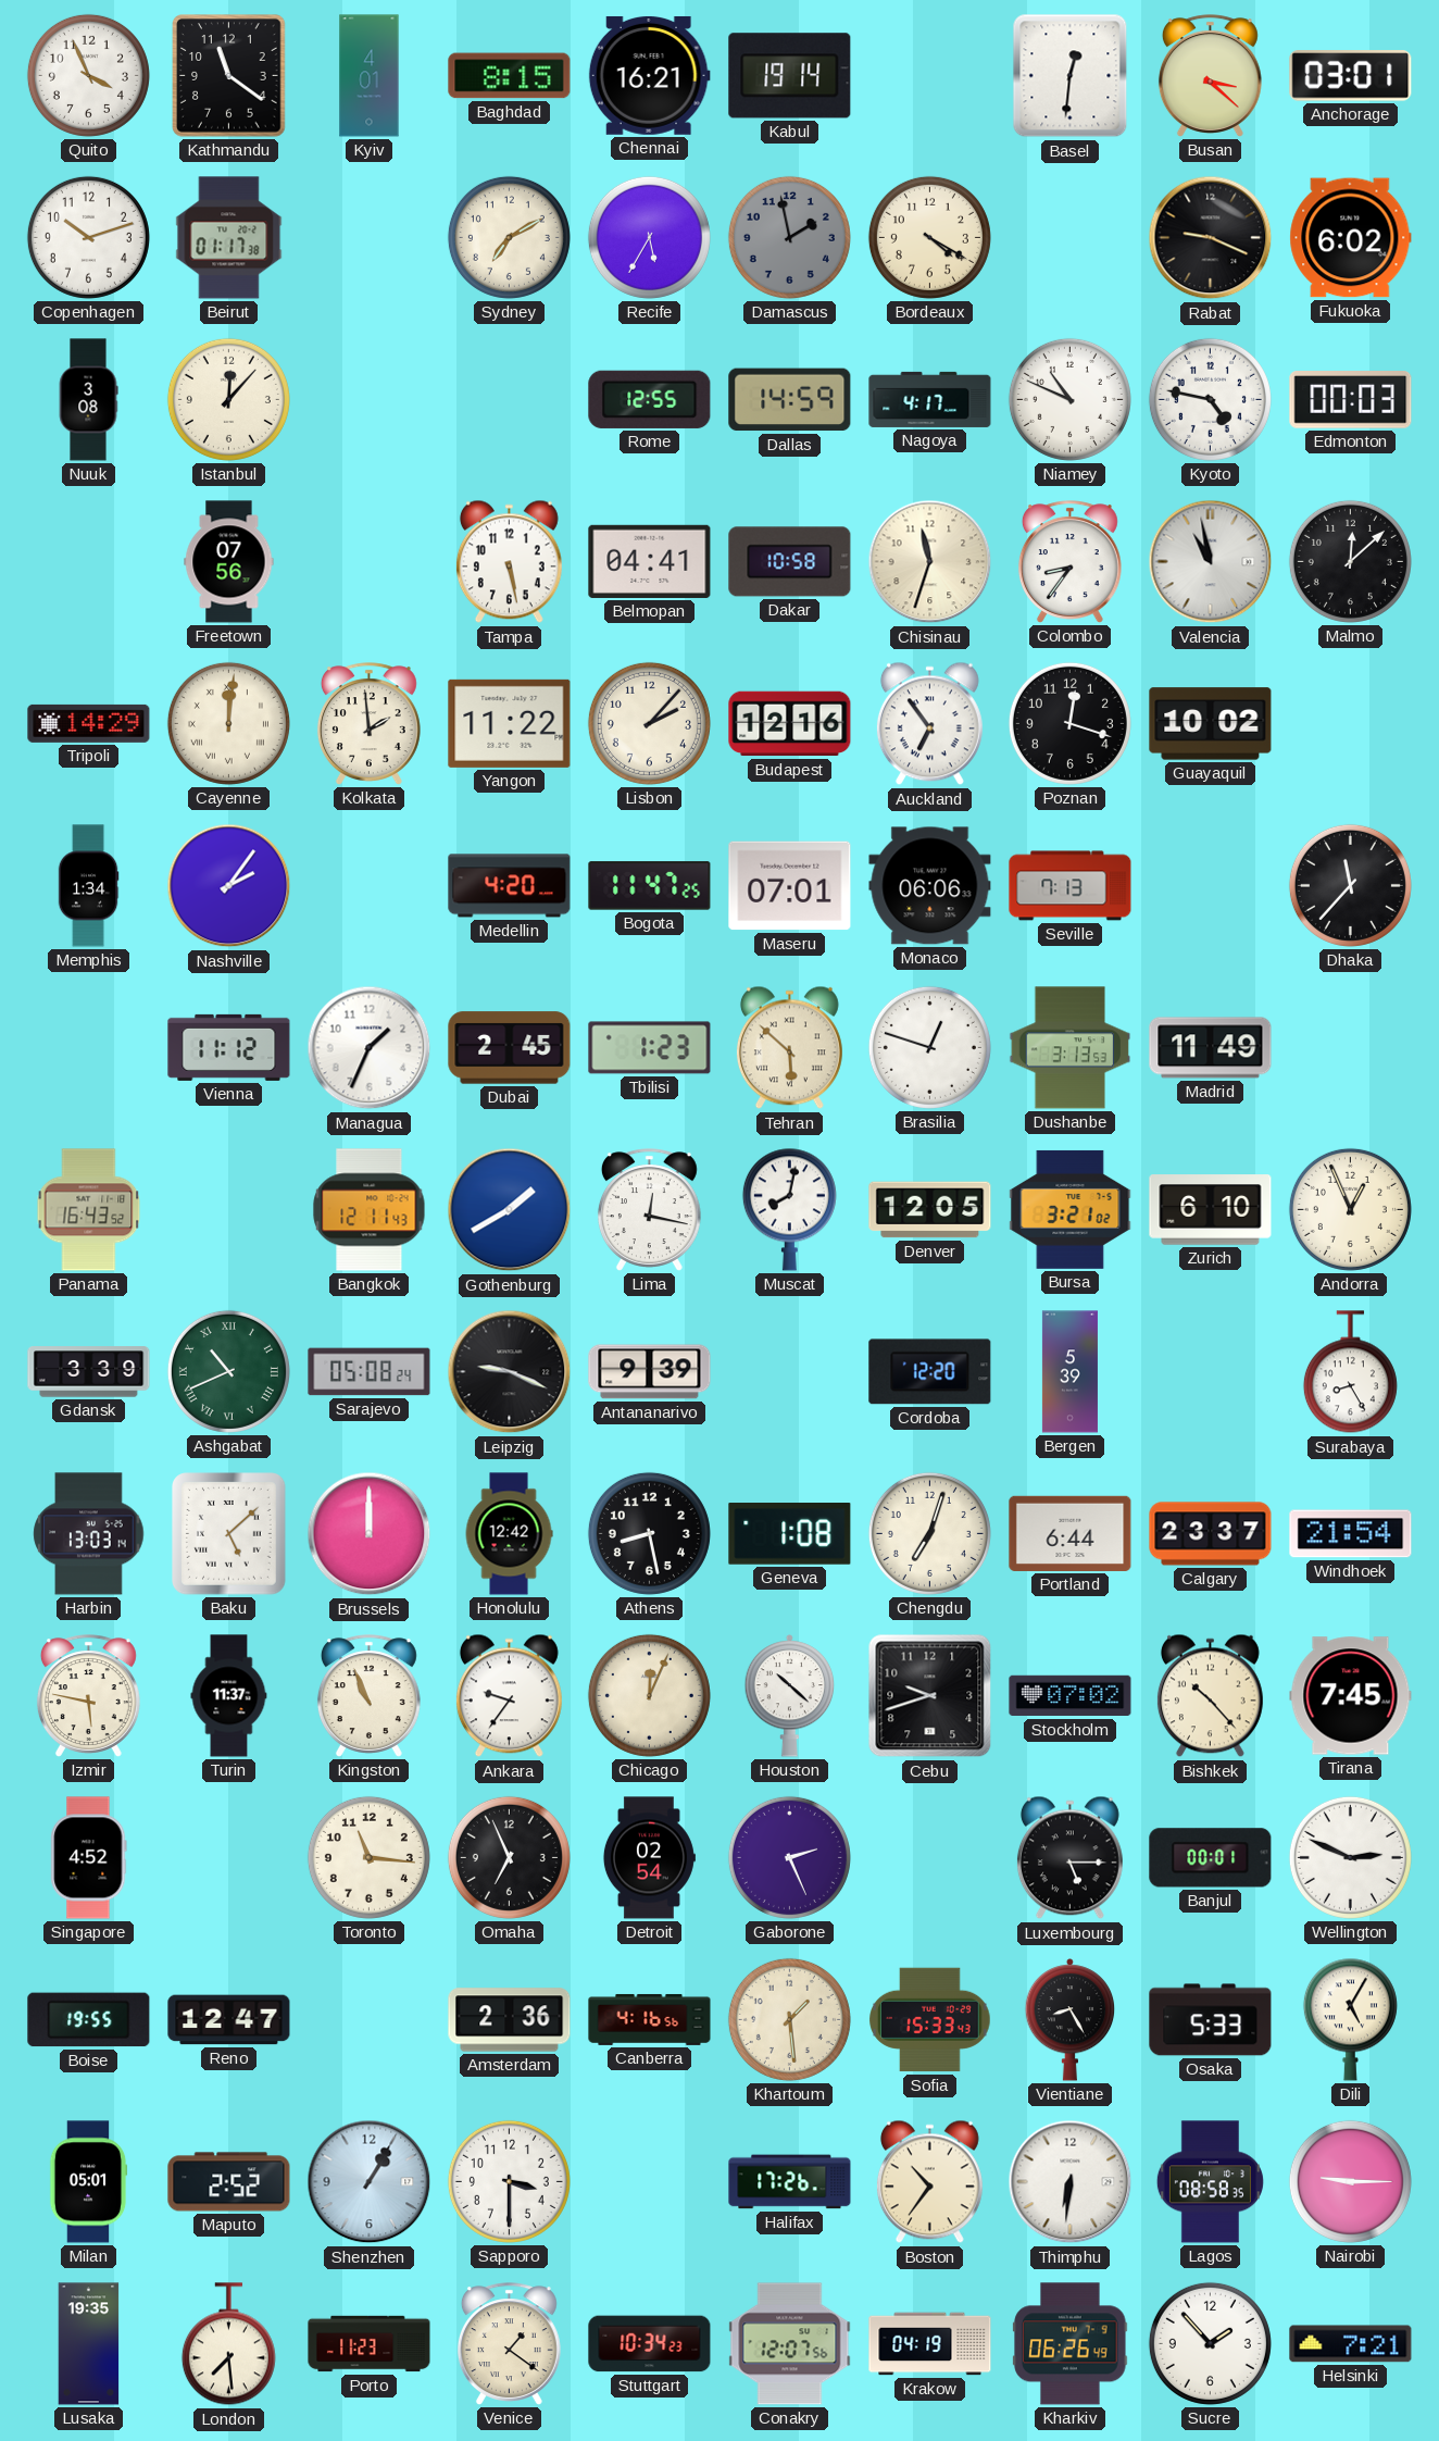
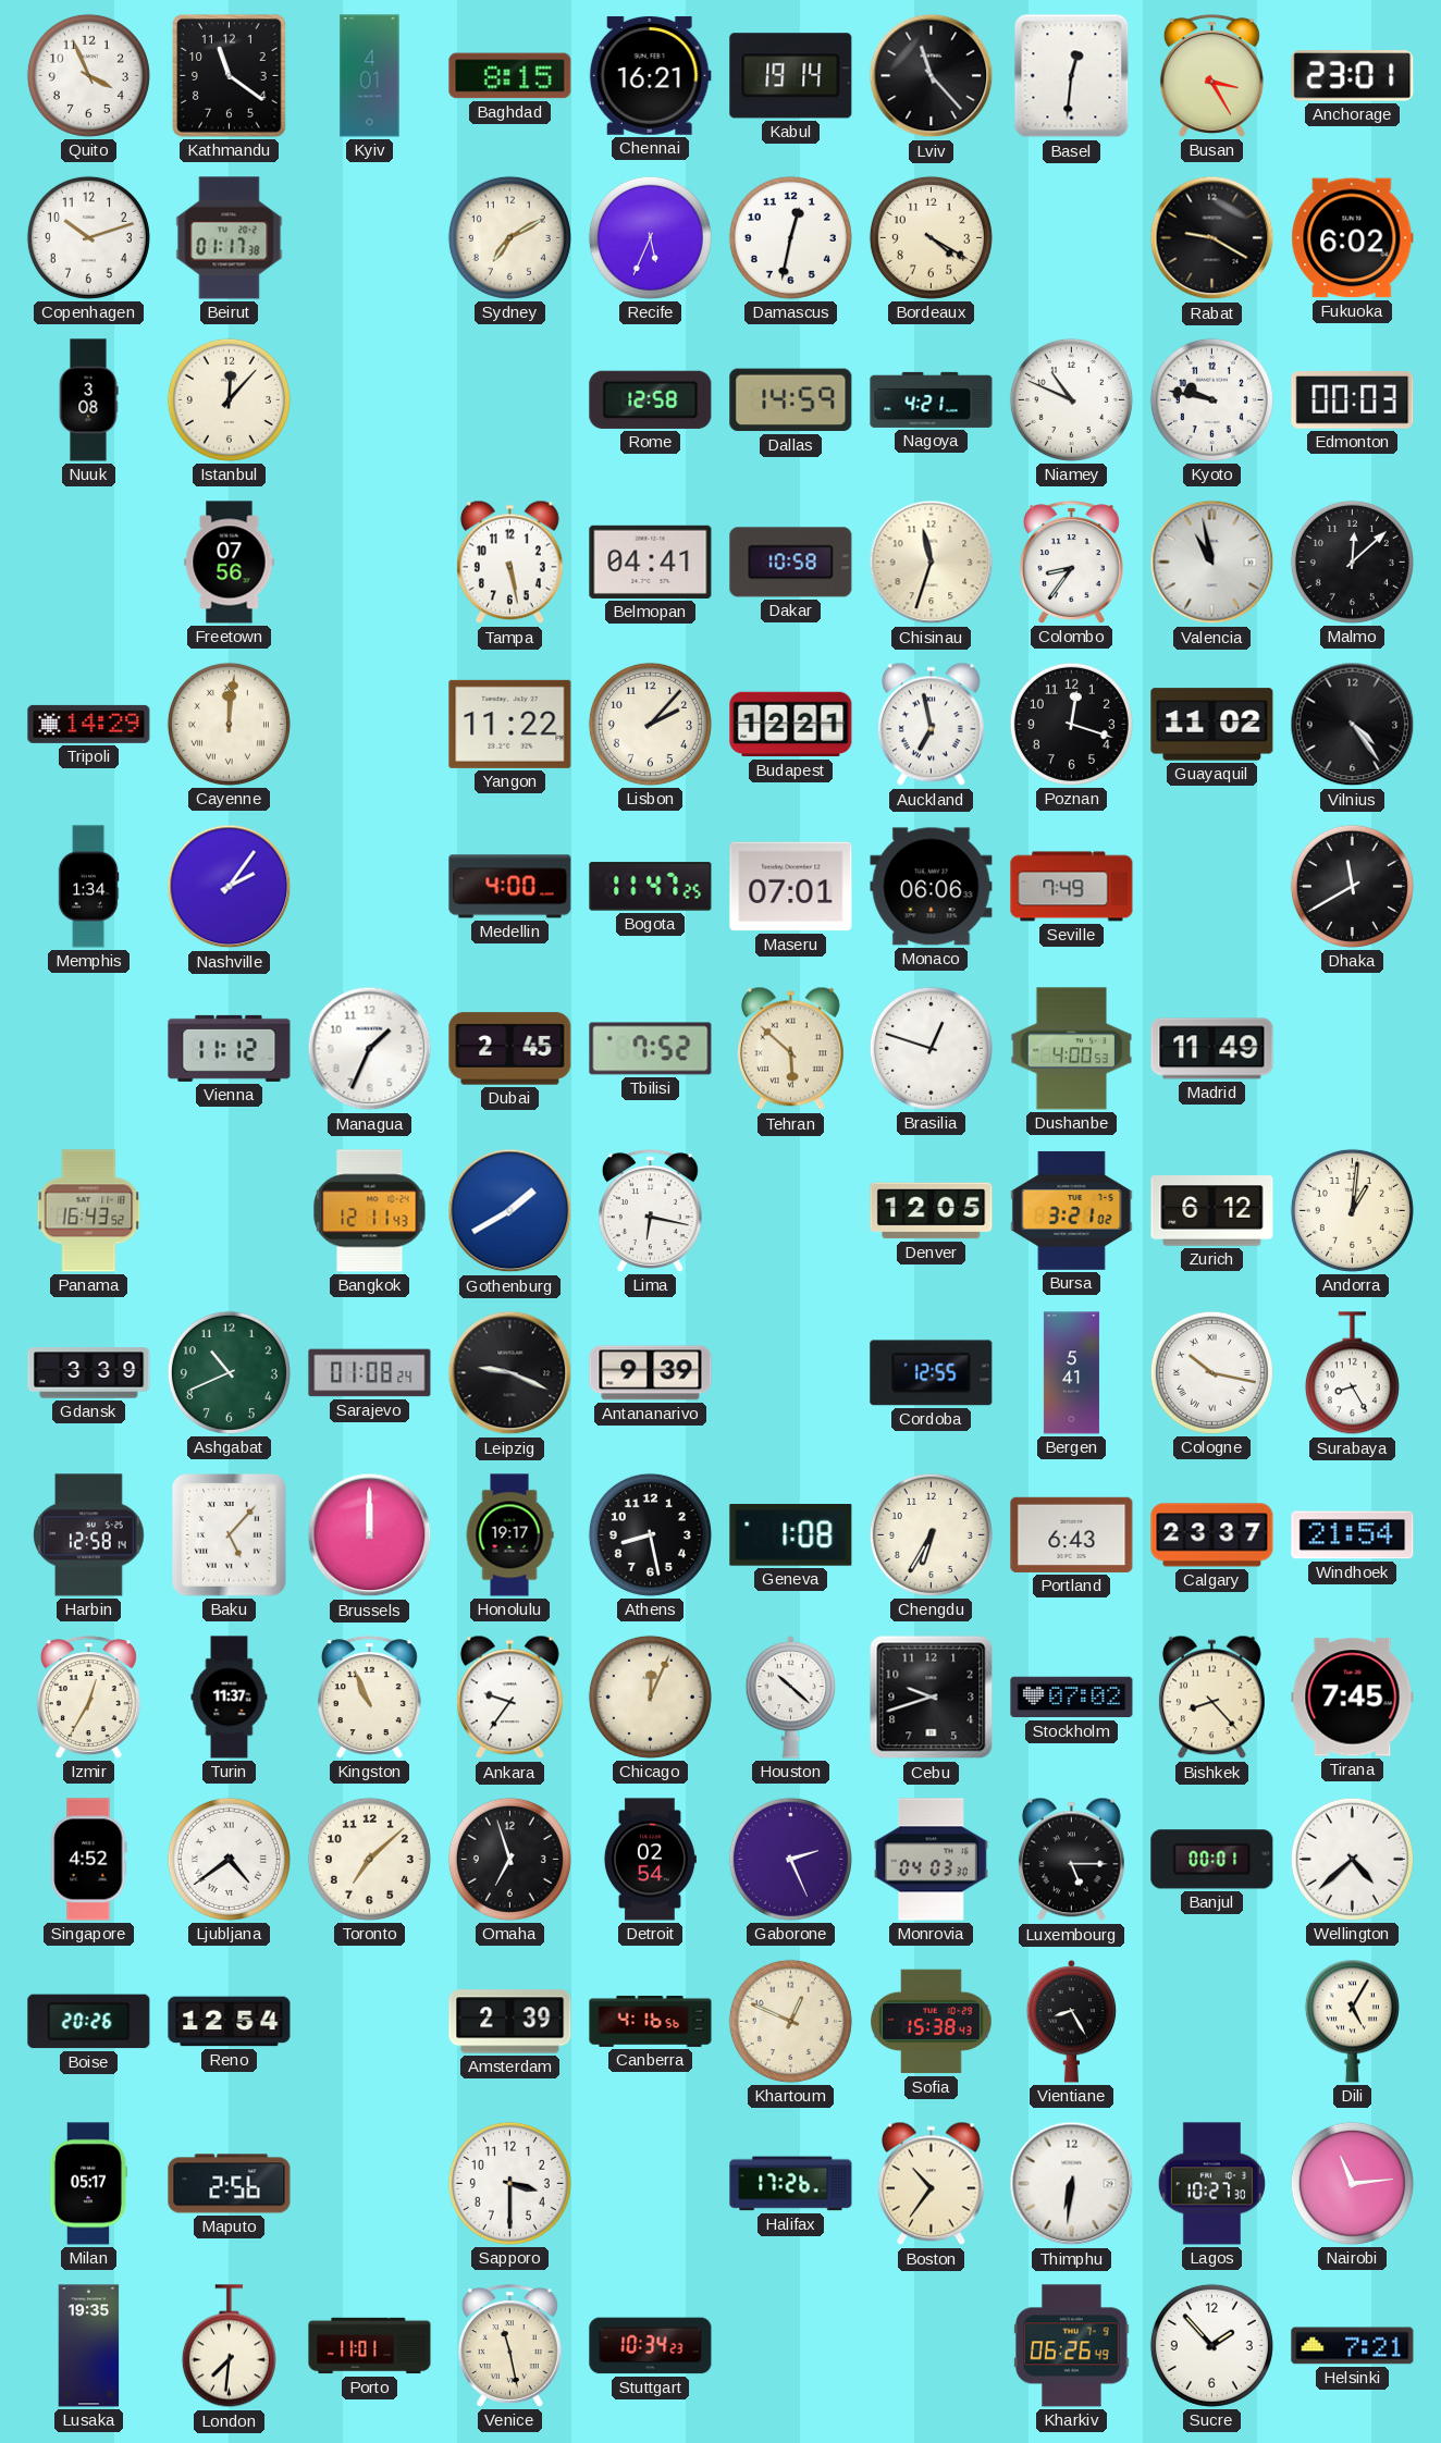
Lviv: none -> 11:23 (932, 76)
Busan: 3:22 -> 3:25 (1211, 76)
Anchorage: 03:01 -> 23:01 (1353, 76)
Recife: 5:35 -> 5:34 (650, 237)
Damascus: 1:58 -> 12:32 (790, 237)
Damascus dial: grey -> white (790, 237)
Rabat: 9:19 -> 9:20 (1212, 238)
Rome: 12:55 -> 12:58 (651, 399)
Nagoya: 4:17 -> 4:21 (932, 399)
Kyoto: 4:47 -> 9:47 (1211, 399)
Kolkata: 1:59 -> none (368, 724)
Budapest: 12:16 -> 12:21 (791, 725)
Auckland: 6:54 -> 6:58 (931, 725)
Guayaquil: 10:02 -> 11:02 (1212, 725)
Vilnius: none -> 4:24 (1353, 725)
Medellin: 4:20 -> 4:00 (510, 887)
Seville: 7:13 -> 7:49 (1072, 887)
Dhaka: 11:37 -> 11:40 (1352, 886)
Tbilisi: 1:23 -> 7:52 (651, 1049)
Dushanbe: 3:13 -> 4:00 (1072, 1049)
Lima: 12:17 -> 6:17 (650, 1211)
Muscat: 8:02 -> none (789, 1209)
Zurich: 6:10 -> 6:12 (1212, 1211)
Andorra: 12:56 -> 1:01 (1352, 1210)
Ashgabat numerals: Roman -> Arabic (229, 1372)
Sarajevo: 05:08 -> 01:08 (370, 1373)
Cordoba: 12:20 -> 12:55 (932, 1373)
Bergen: 5:39 -> 5:41 (1071, 1373)
Cologne: none -> 10:17 (1211, 1372)
Harbin: 13:03 -> 12:58 (89, 1535)
Baku: 5:08 -> 5:07 (230, 1535)
Honolulu: 12:42 -> 19:17 (509, 1535)
Chengdu: 7:03 -> 6:35 (931, 1534)
Portland: 6:44 -> 6:43 (1072, 1534)
Izmir: 5:47 -> 12:35 (88, 1698)
Bishkek: 10:23 -> 8:23 (1211, 1698)
Ljubljana: none -> 4:39 (229, 1859)
Toronto: 11:16 -> 7:08 (369, 1859)
Omaha: 6:56 -> 6:57 (509, 1859)
Monrovia: none -> 04:03 (932, 1860)
Wellington: 2:49 -> 4:38 (1352, 1859)
Boise: 19:55 -> 20:26 (89, 2022)
Reno: 12:47 -> 12:54 (230, 2022)
Amsterdam: 2:36 -> 2:39 (510, 2022)
Khartoum: 1:29 -> 12:49 (790, 2021)
Sofia: 15:33 -> 15:38 (932, 2022)
Osaka: 5:33 -> none (1211, 2020)
Milan: 05:01 -> 05:17 (88, 2184)
Maputo: 2:52 -> 2:56 (230, 2184)
Shenzhen: 1:05 -> none (370, 2182)
Lagos: 08:58 -> 10:27 (1211, 2184)
Nairobi: 9:15 -> 11:14 (1352, 2183)
London: 7:29 -> 7:31 (229, 2346)
Porto: 11:23 -> 11:01 (370, 2346)
Venice: 1:21 -> 11:28 (509, 2346)
Conakry: 12:07 -> none (790, 2344)
Krakow: 04:19 -> none (930, 2344)
